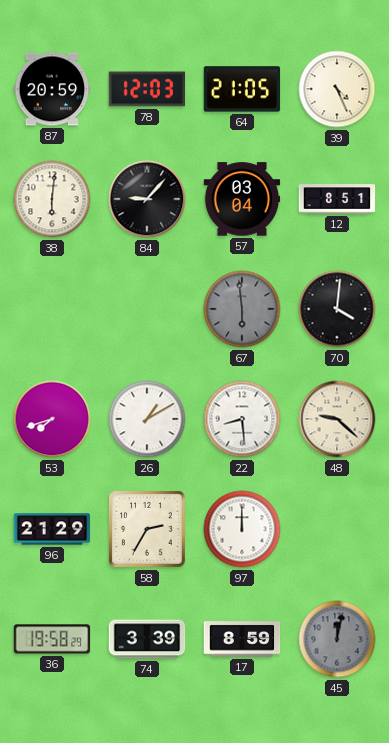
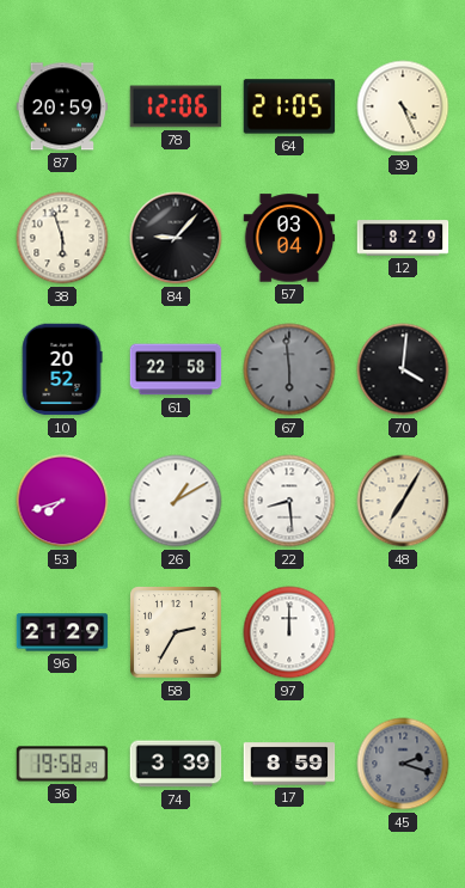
78: 12:03 -> 12:06 (176, 106)
38: 6:01 -> 5:57 (62, 238)
12: 8:51 -> 8:29 (403, 238)
10: none -> 20:52 (62, 369)
61: none -> 22:58 (176, 369)
48: 9:22 -> 7:05 (403, 501)
45: 12:02 -> 2:18 (403, 764)
